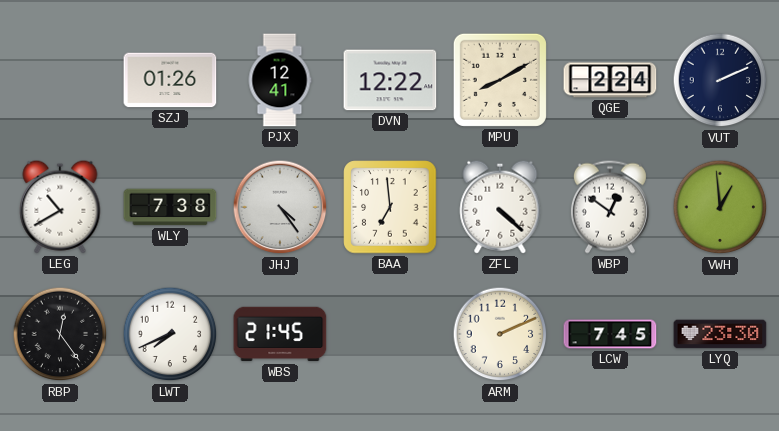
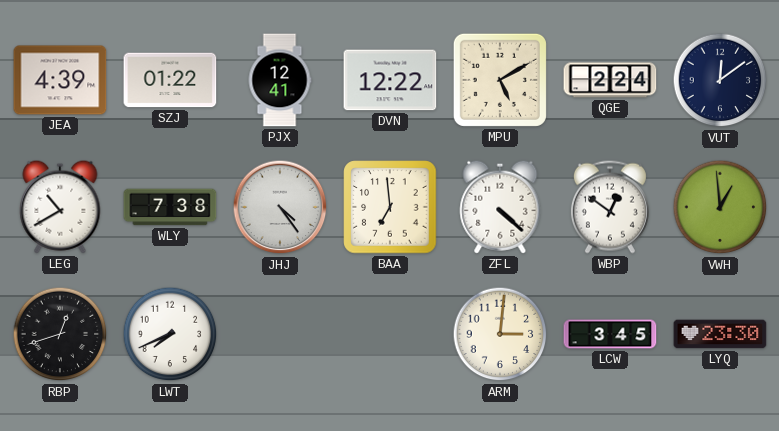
JEA: none -> 4:39 (60, 80)
SZJ: 01:26 -> 01:22 (170, 80)
MPU: 8:10 -> 5:10 (500, 80)
VUT: 2:11 -> 12:09 (720, 80)
RBP: 12:24 -> 12:42 (60, 334)
WBS: 21:45 -> none (280, 334)
ARM: 2:11 -> 3:01 (500, 334)
LCW: 7:45 -> 3:45 (610, 334)
